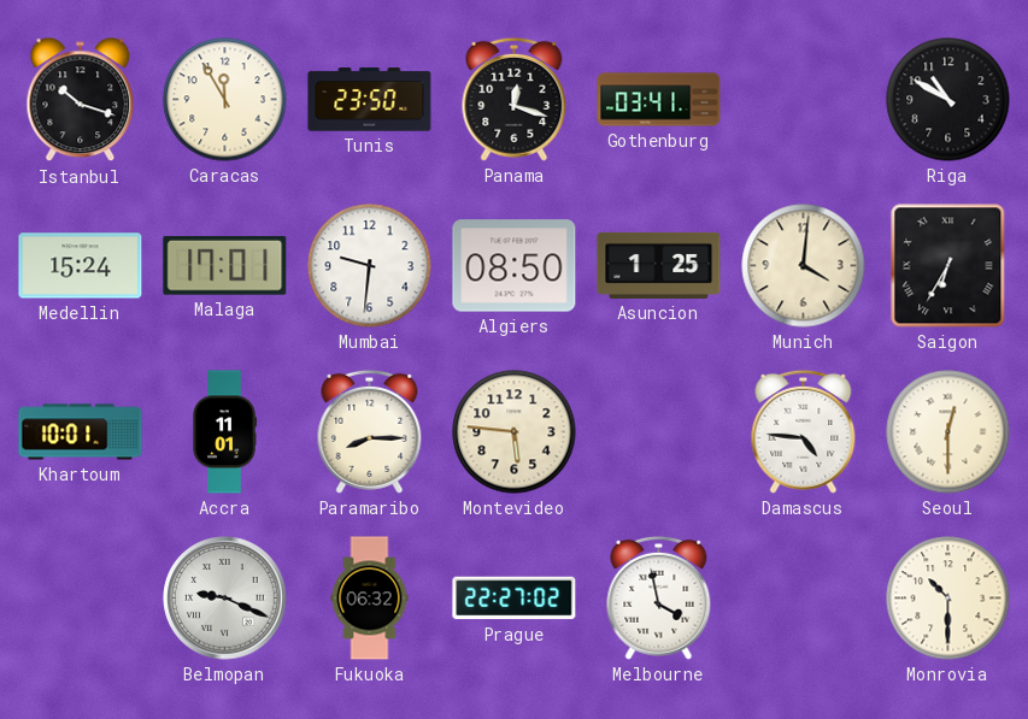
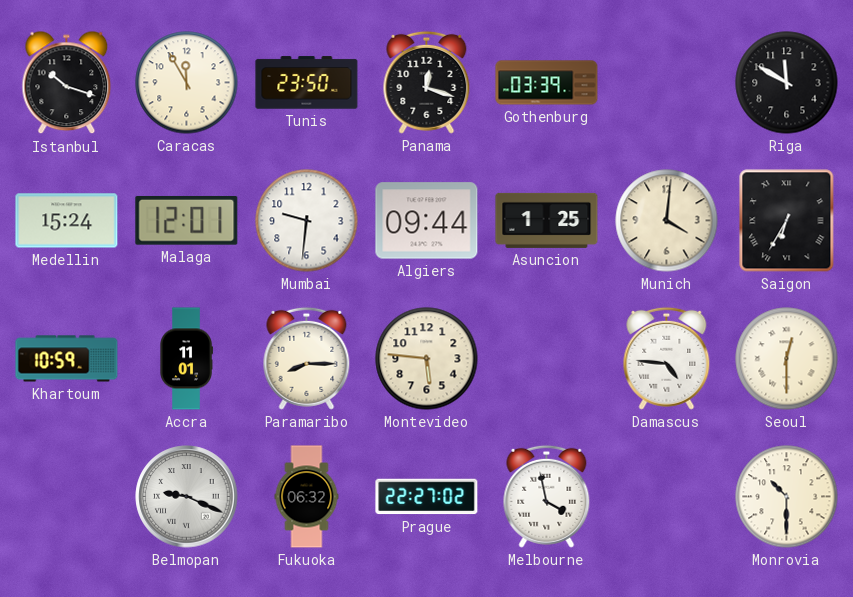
Gothenburg: 03:41 -> 03:39 (547, 83)
Riga: 10:50 -> 11:50 (787, 83)
Malaga: 17:01 -> 12:01 (187, 220)
Algiers: 08:50 -> 09:44 (427, 221)
Khartoum: 10:01 -> 10:59 (67, 359)
